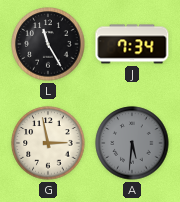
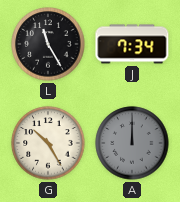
G: 2:58 -> 10:25 (48, 143)
A: 5:31 -> 12:00 (132, 143)
